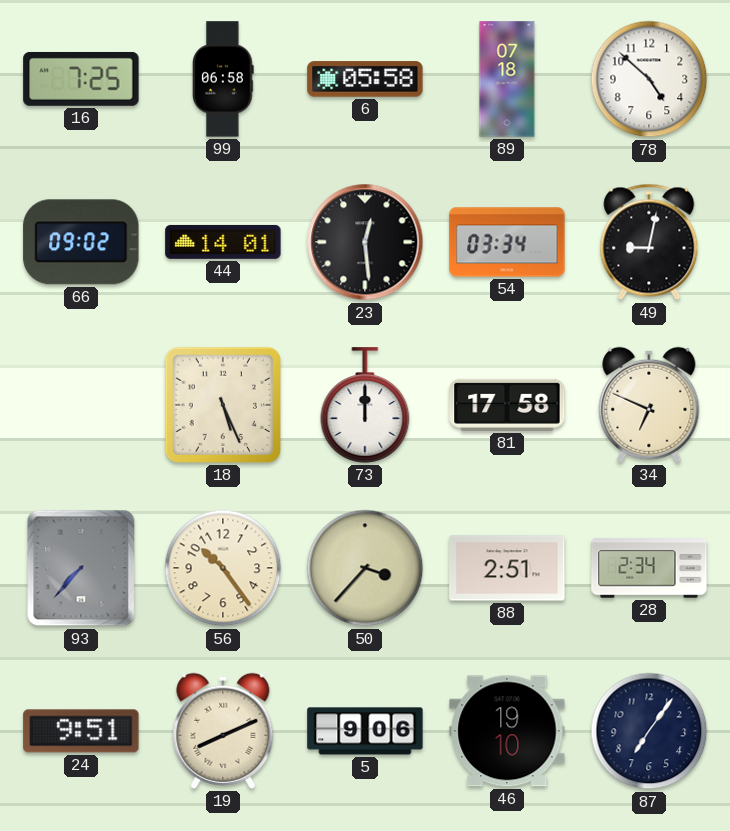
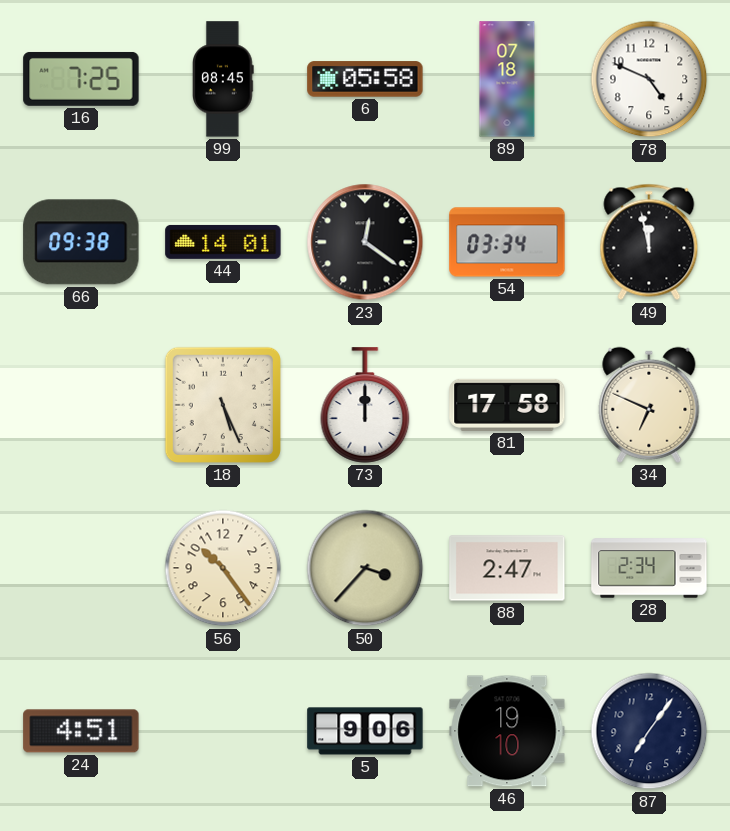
99: 06:58 -> 08:45 (223, 79)
78: 4:52 -> 4:49 (649, 79)
66: 09:02 -> 09:38 (81, 242)
23: 12:29 -> 12:21 (365, 242)
49: 9:02 -> 11:58 (649, 242)
93: 7:37 -> none (81, 568)
88: 2:51 -> 2:47 (507, 568)
24: 9:51 -> 4:51 (81, 731)
19: 8:11 -> none (223, 731)
